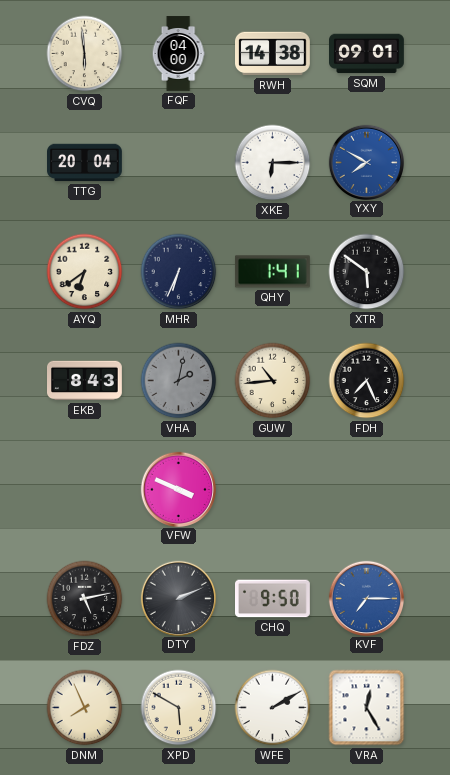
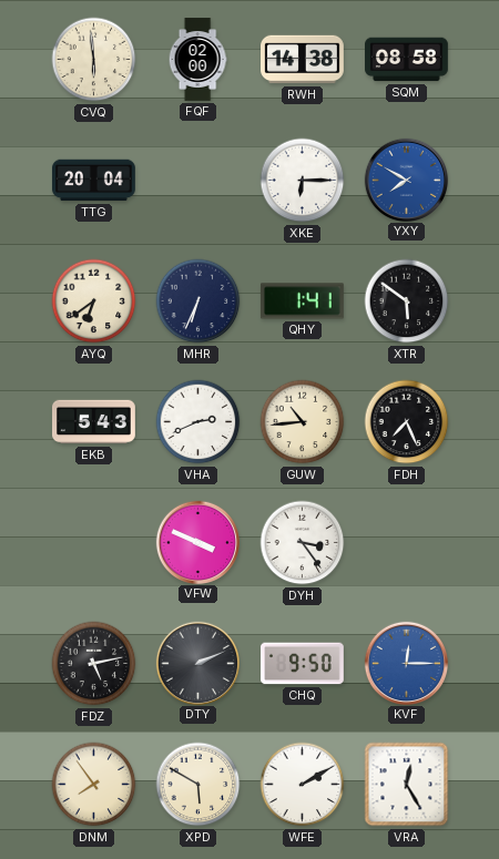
FQF: 04:00 -> 02:00 (197, 60)
SQM: 09:01 -> 08:58 (407, 60)
EKB: 8:43 -> 5:43 (94, 422)
VHA: 2:02 -> 2:41 (198, 422)
VHA dial: grey -> white (198, 422)
DYH: none -> 3:24 (303, 543)
KVF: 7:15 -> 12:15 (406, 663)
DNM: 7:56 -> 7:54 (94, 785)
